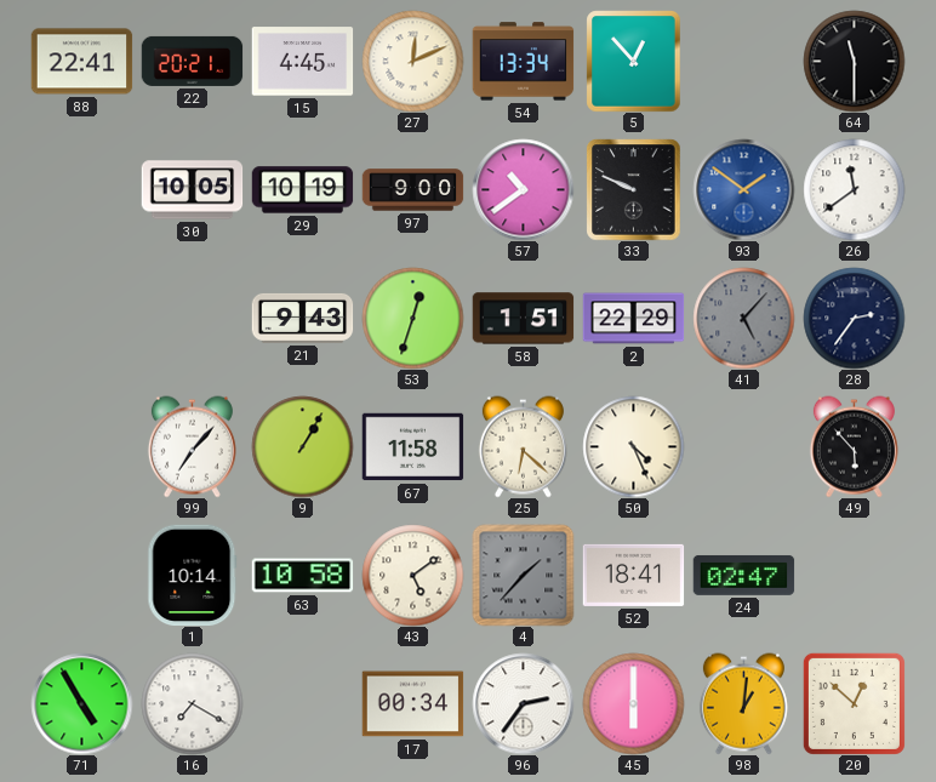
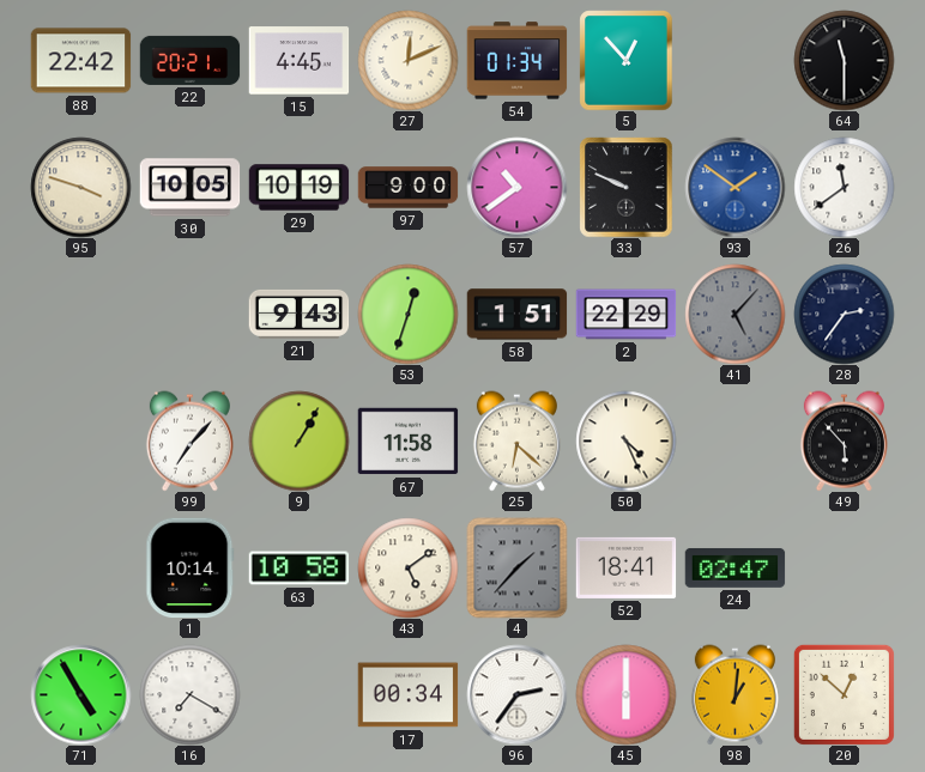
88: 22:41 -> 22:42 (80, 61)
54: 13:34 -> 01:34 (516, 61)
95: none -> 3:48 (80, 187)
